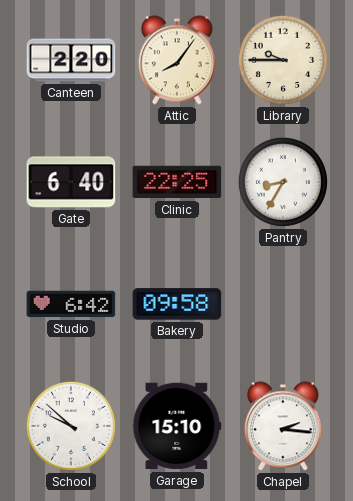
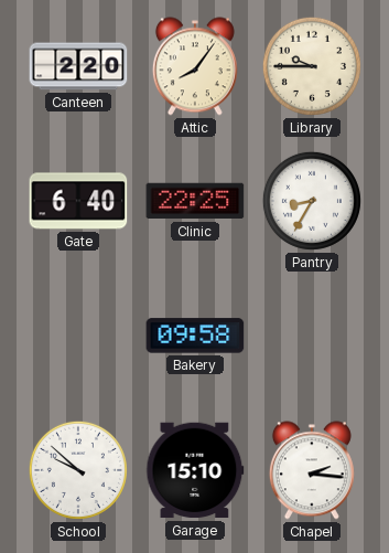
Studio: 6:42 -> none (71, 304)
